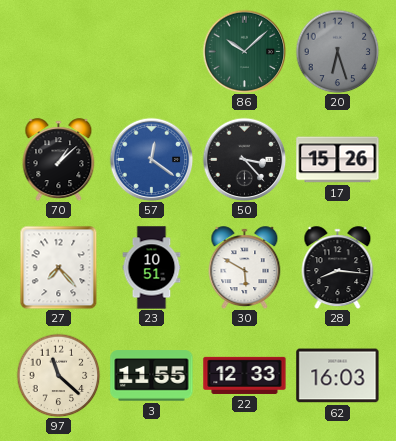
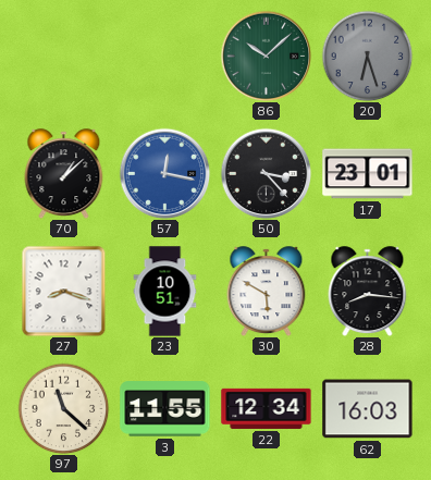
57: 12:21 -> 12:17 (164, 173)
17: 15:26 -> 23:01 (368, 174)
27: 7:23 -> 8:18 (64, 291)
22: 12:33 -> 12:34 (267, 408)
